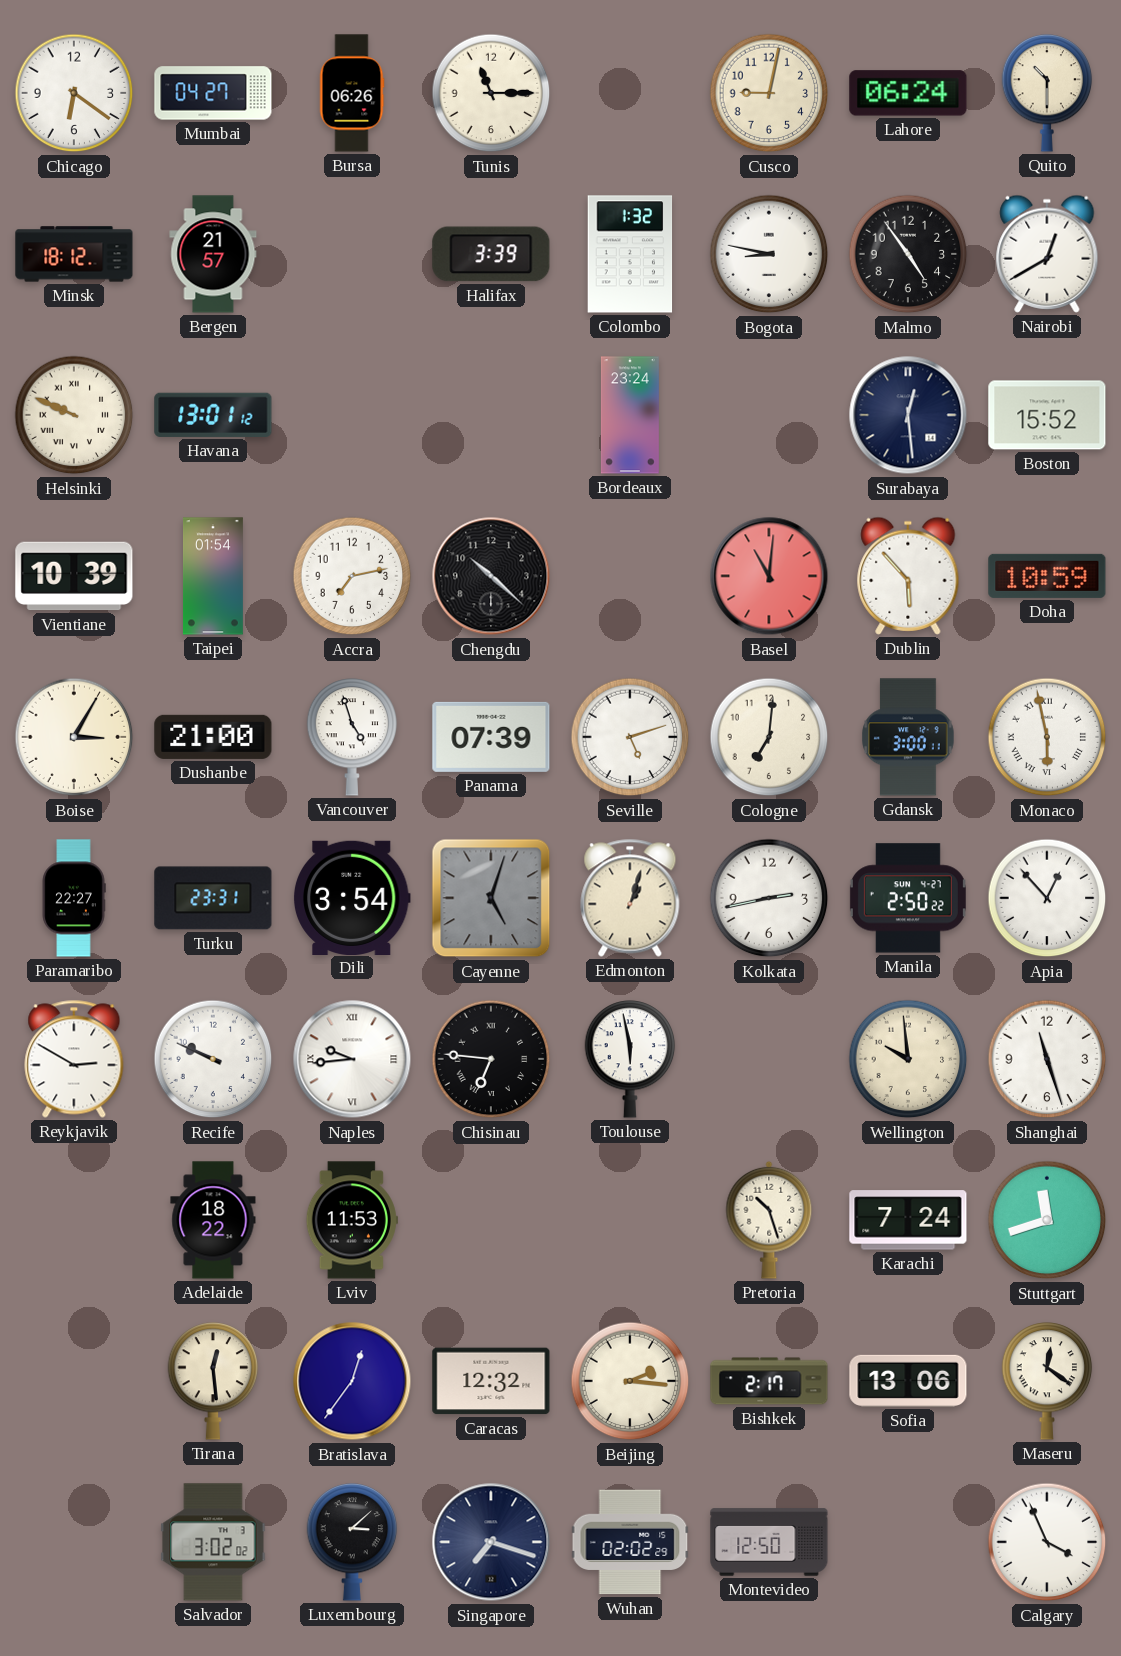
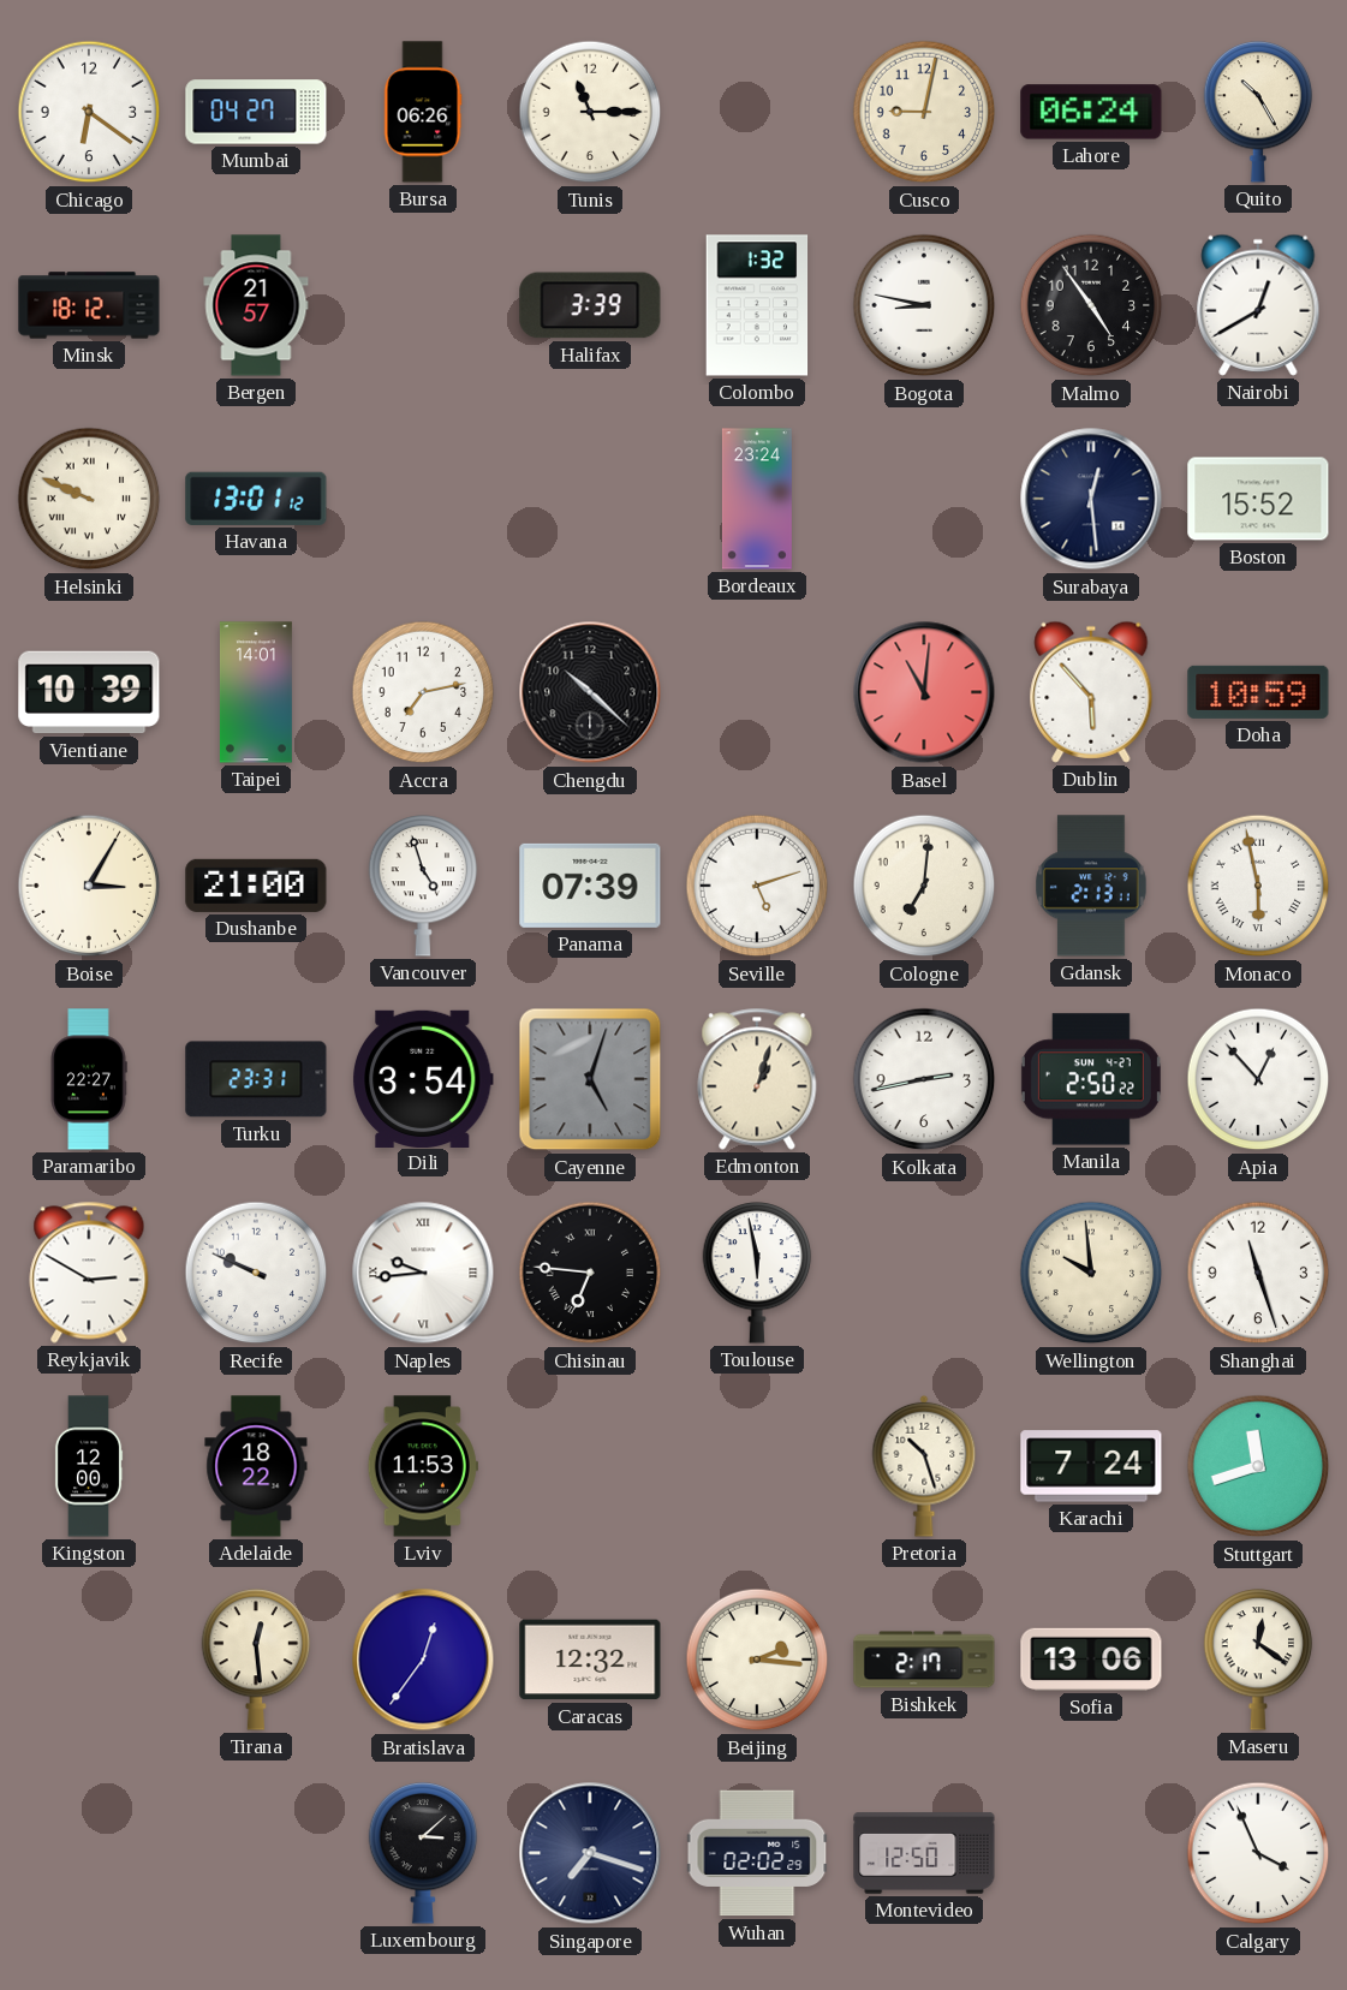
Quito: 10:30 -> 10:25 (1258, 112)
Taipei: 01:54 -> 14:01 (256, 692)
Gdansk: 3:00 -> 2:13 (1091, 886)
Kingston: none -> 12:00 (89, 1466)
Salvador: 3:02 -> none (213, 1542)
